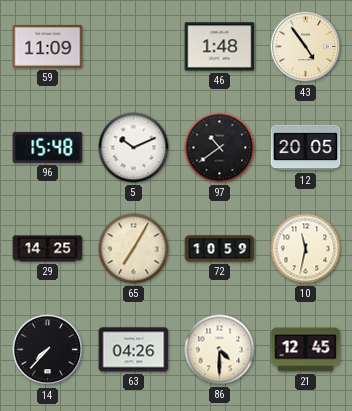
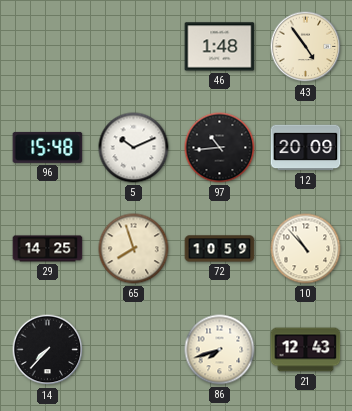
59: 11:09 -> none (48, 46)
97: 10:39 -> 10:44 (220, 148)
12: 20:05 -> 20:09 (306, 148)
65: 7:05 -> 7:57 (134, 249)
10: 11:32 -> 10:53 (306, 249)
63: 04:26 -> none (134, 350)
86: 4:30 -> 7:42 (220, 350)
21: 12:45 -> 12:43 (306, 350)
